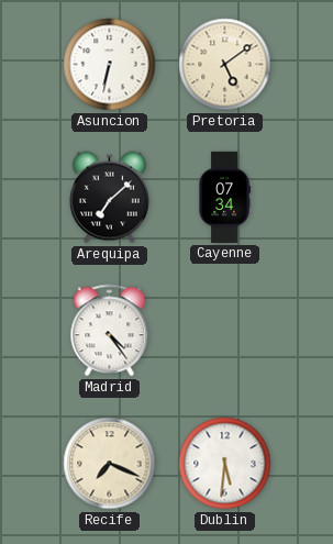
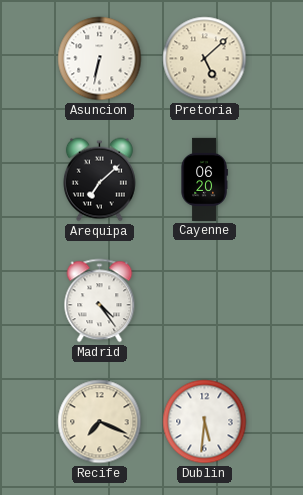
Pretoria: 5:09 -> 5:08 (205, 59)
Cayenne: 07:34 -> 06:20 (204, 179)
